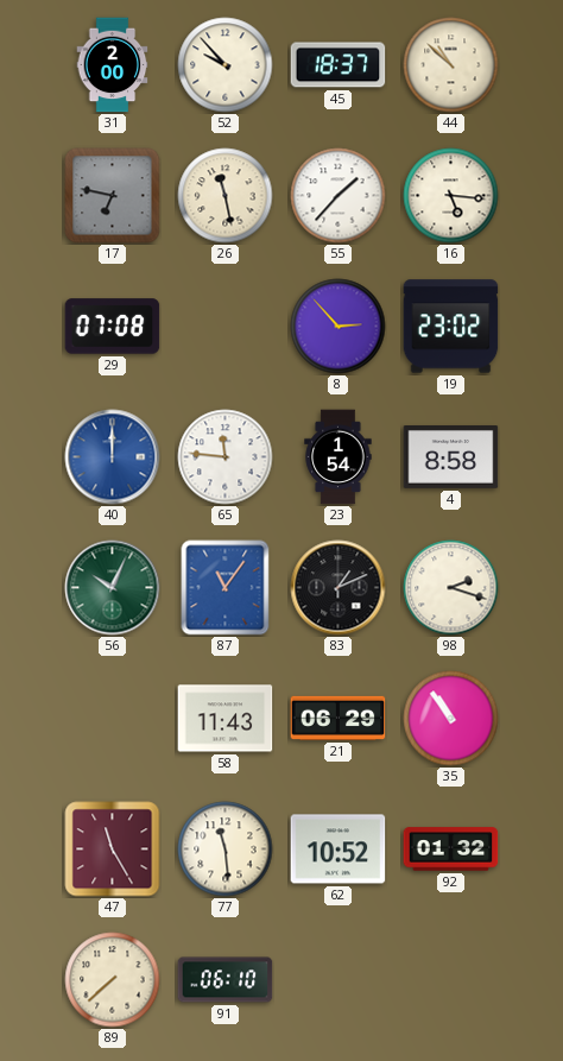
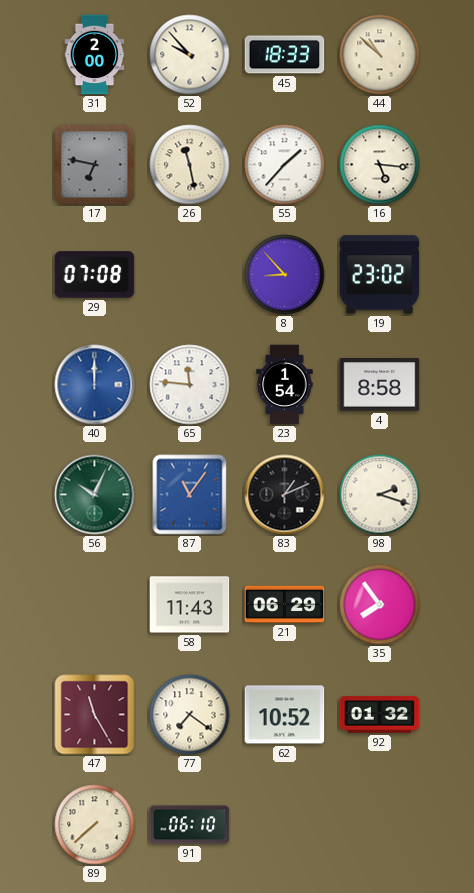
45: 18:37 -> 18:33 (285, 55)
8: 2:53 -> 8:53 (285, 275)
35: 10:54 -> 7:54 (380, 605)
77: 11:29 -> 7:21 (190, 715)
